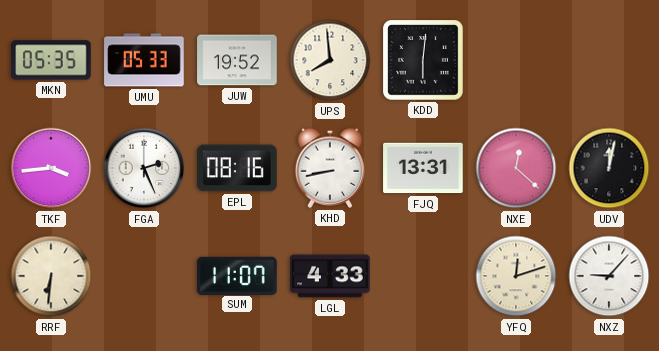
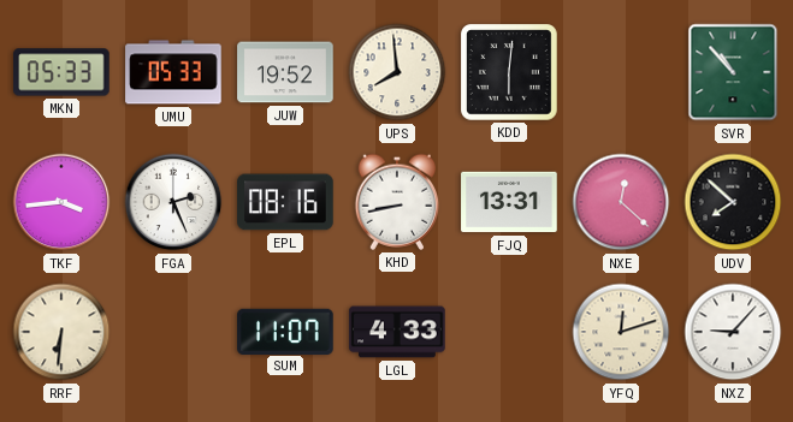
MKN: 05:35 -> 05:33 (61, 72)
SVR: none -> 10:53 (733, 72)
UDV: 12:02 -> 7:52 (733, 202)
